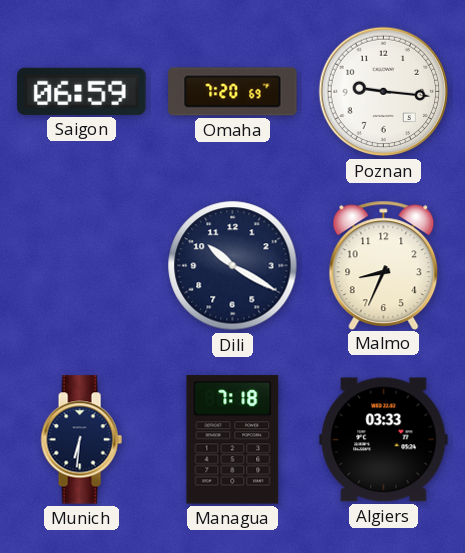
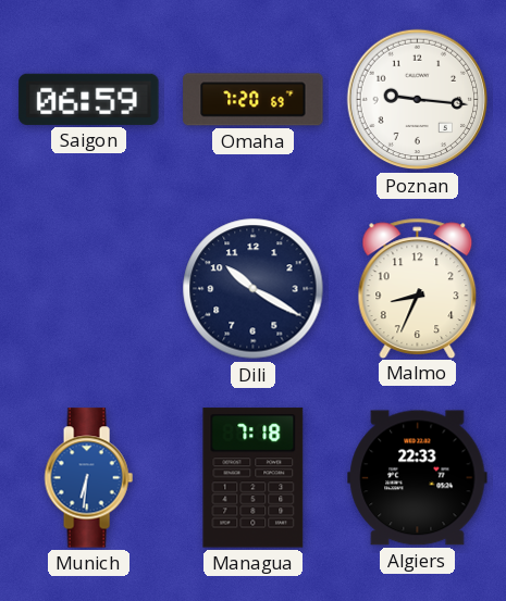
Munich dial: navy -> blue (88, 478)
Algiers: 03:33 -> 22:33 (418, 478)
